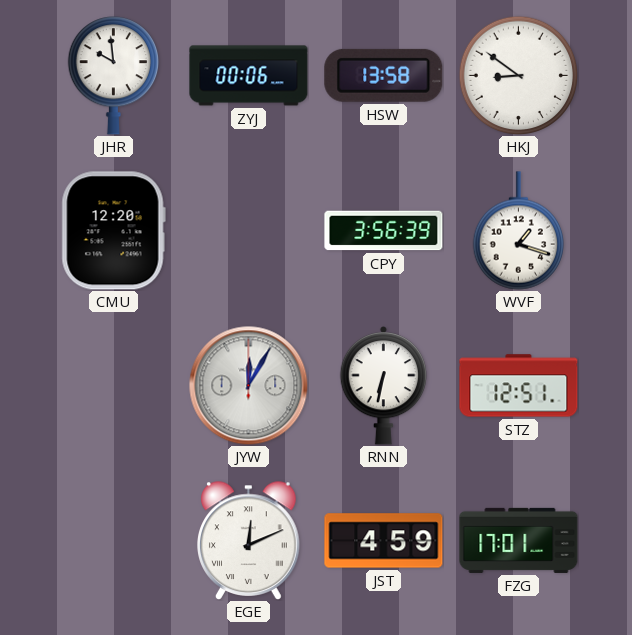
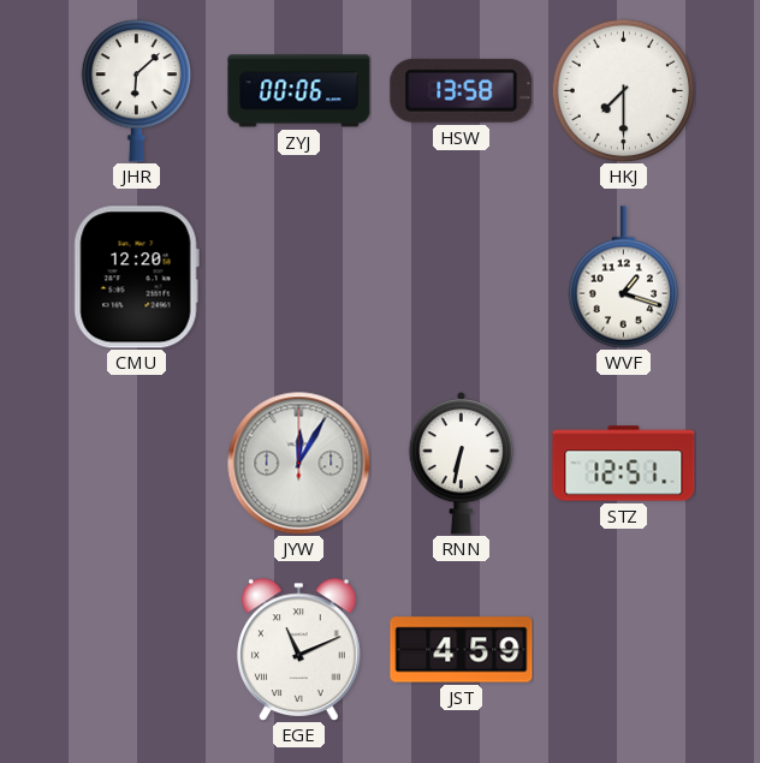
JHR: 9:59 -> 6:08 (136, 91)
HKJ: 8:51 -> 7:30 (623, 90)
CPY: 3:56 -> none (384, 231)
EGE: 12:11 -> 11:11 (299, 650)
FZG: 17:01 -> none (519, 540)
